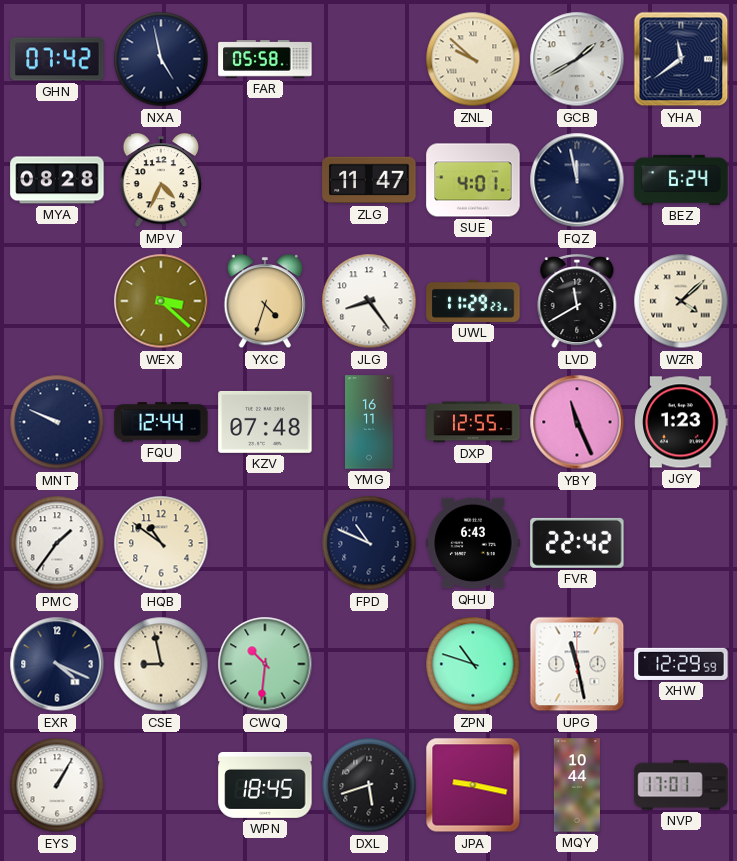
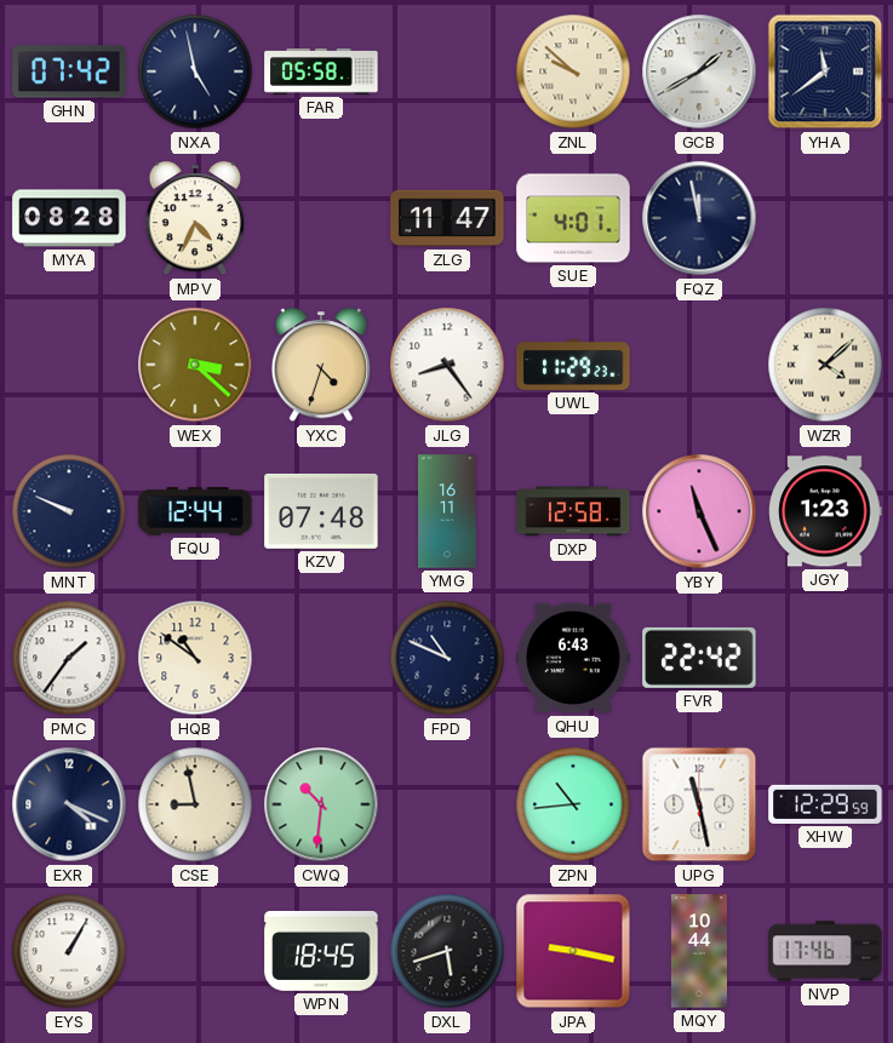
BEZ: 6:24 -> none (681, 180)
LVD: 11:40 -> none (577, 302)
DXP: 12:55 -> 12:58 (573, 511)
ZPN: 10:48 -> 10:44 (573, 804)
NVP: 17:01 -> 17:46 (825, 951)
